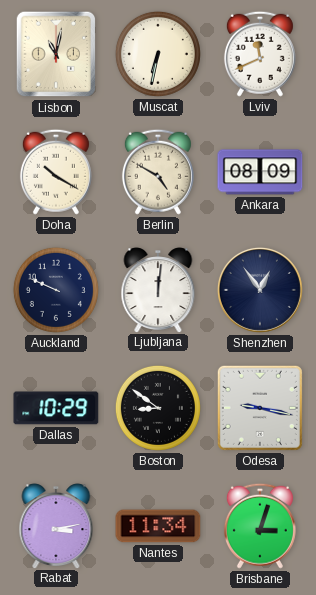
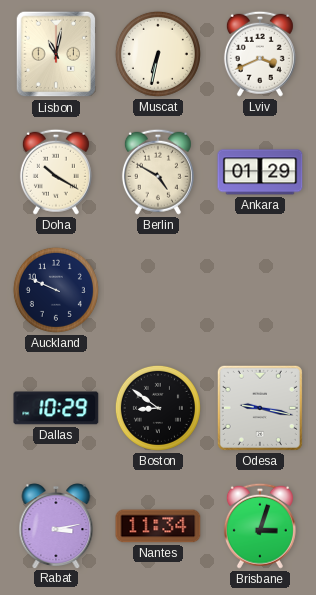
Lviv: 11:41 -> 3:41 (260, 54)
Ankara: 08:09 -> 01:29 (260, 172)
Ljubljana: 12:01 -> none (158, 290)
Shenzhen: 12:54 -> none (260, 290)
